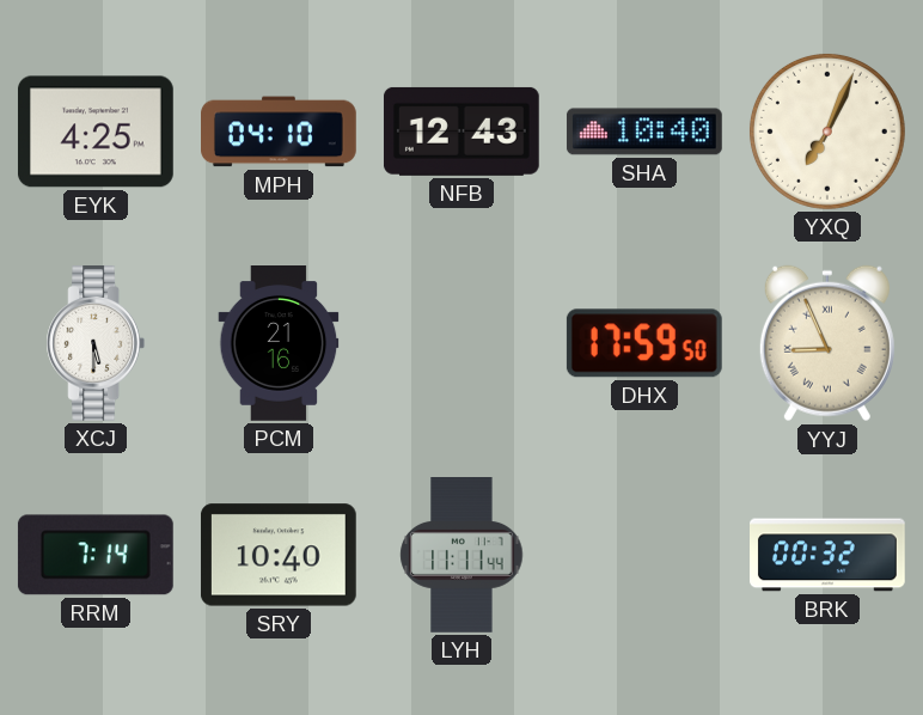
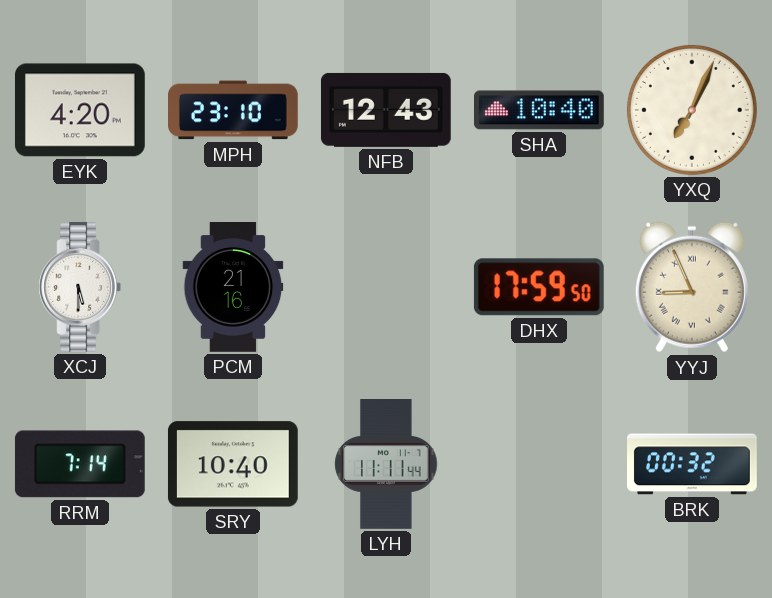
EYK: 4:25 -> 4:20 (80, 110)
MPH: 04:10 -> 23:10 (234, 110)
